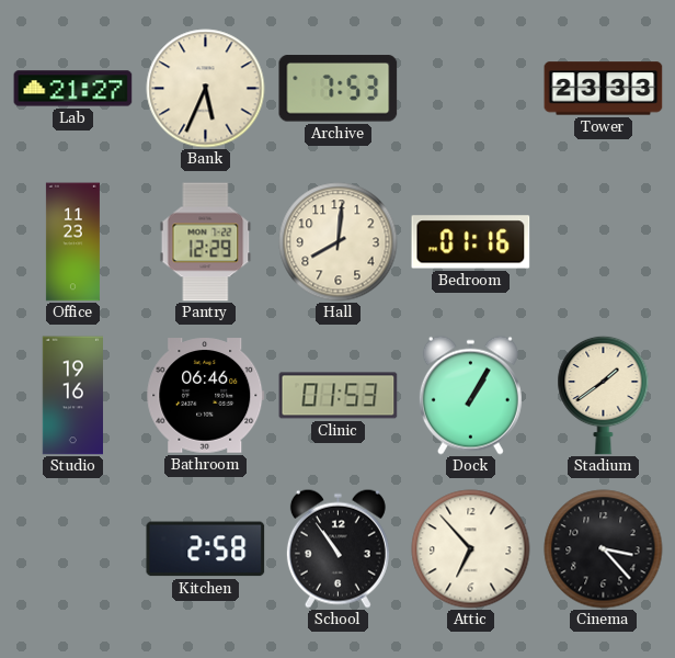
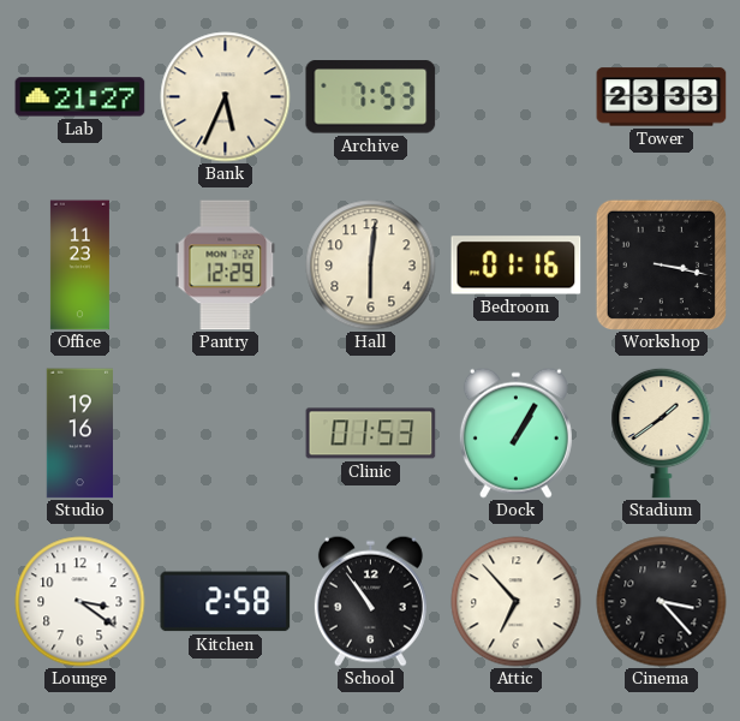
Hall: 8:01 -> 6:01 (371, 266)
Workshop: none -> 3:17 (661, 264)
Bathroom: 06:46 -> none (206, 396)
Lounge: none -> 3:21 (80, 602)
